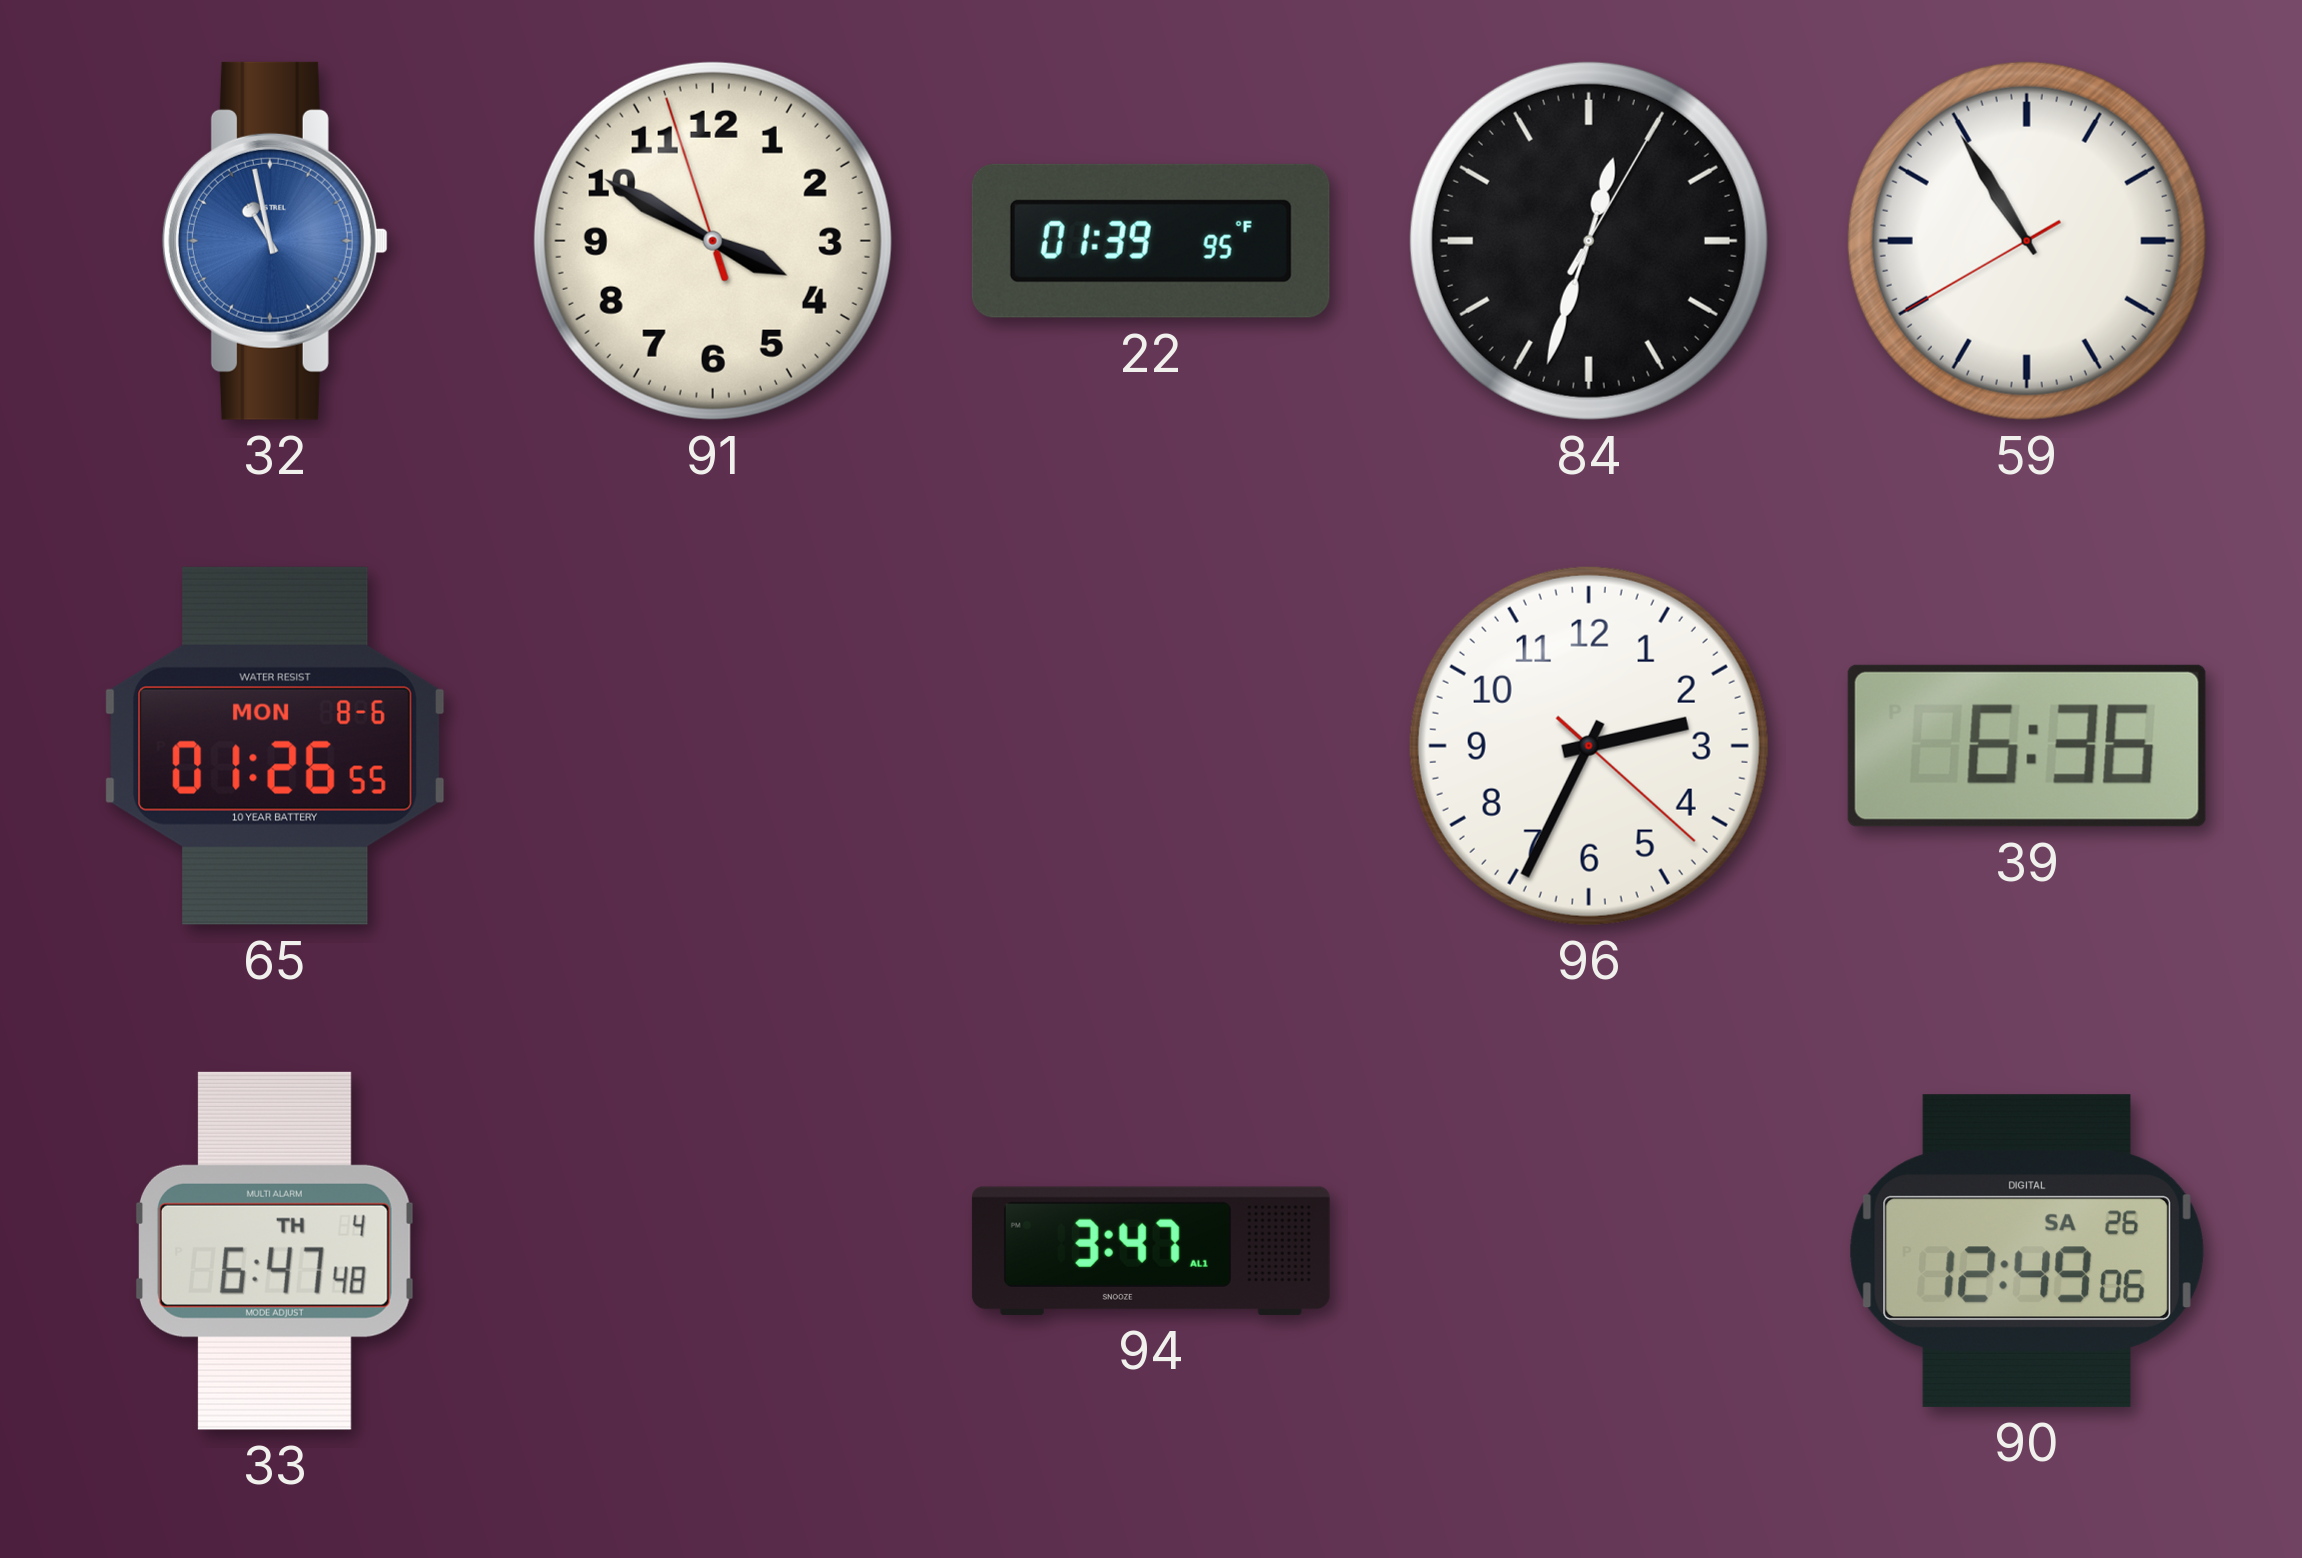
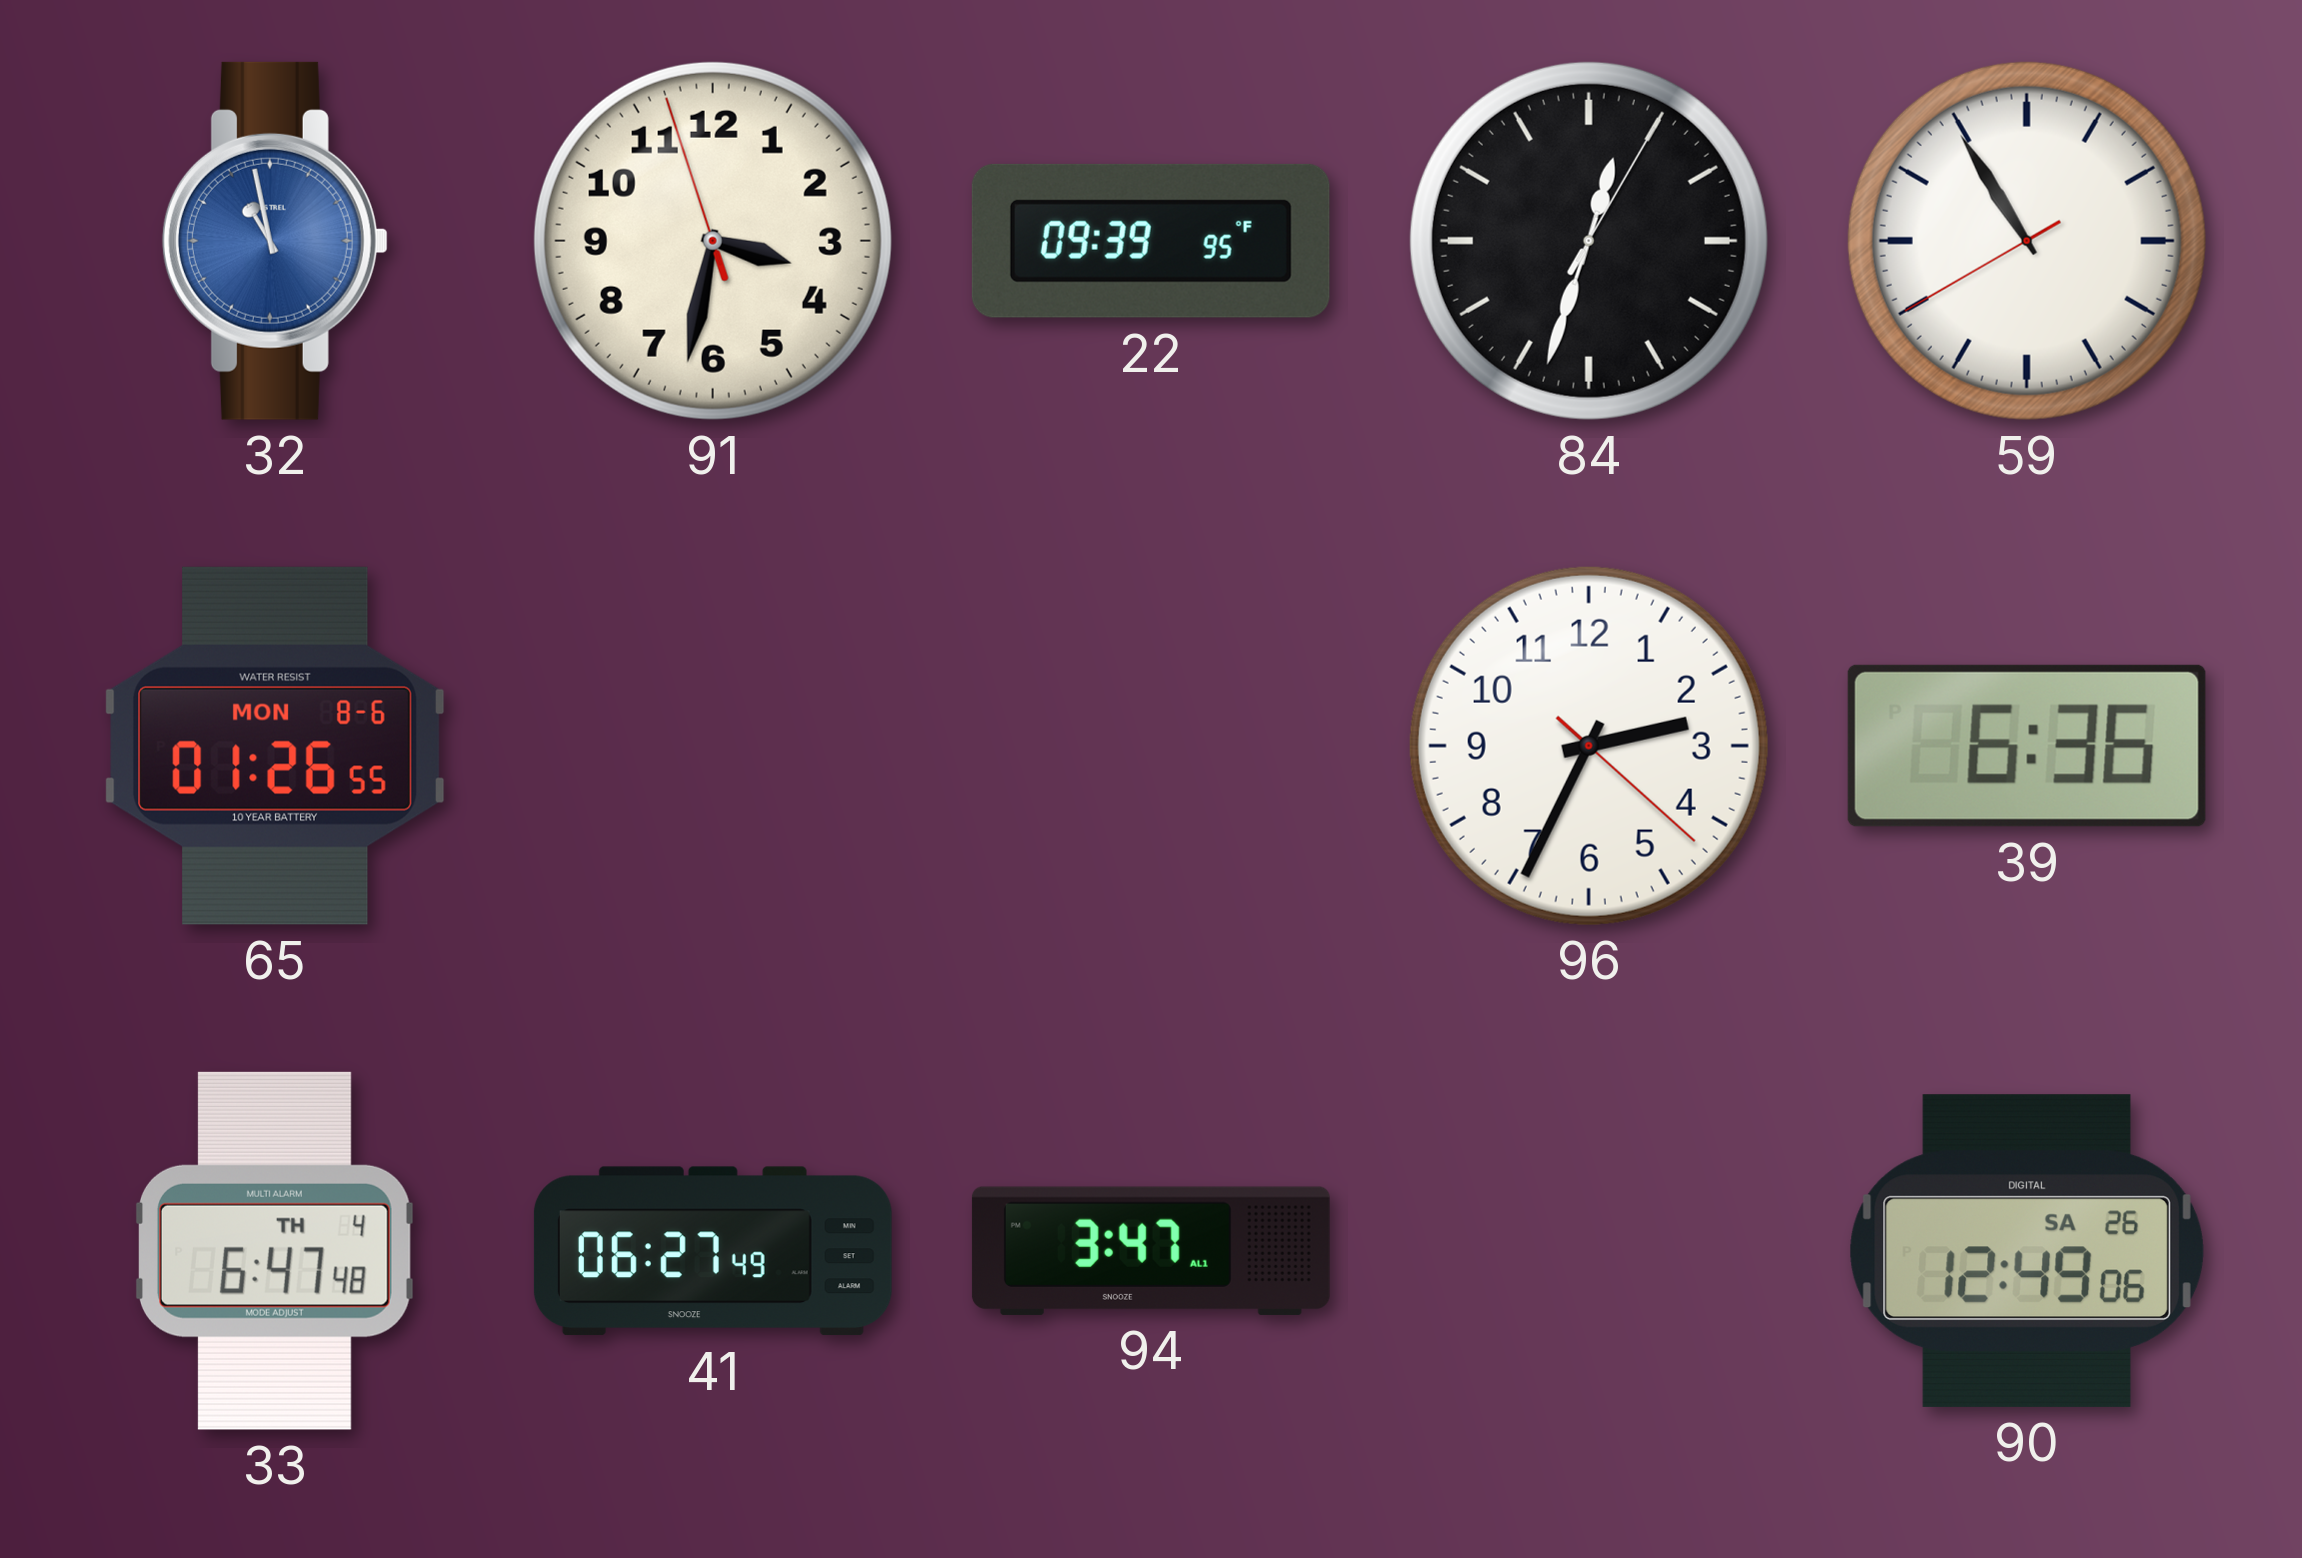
91: 3:49 -> 3:31 (713, 241)
22: 01:39 -> 09:39 (1151, 241)
41: none -> 06:27 (713, 1251)
